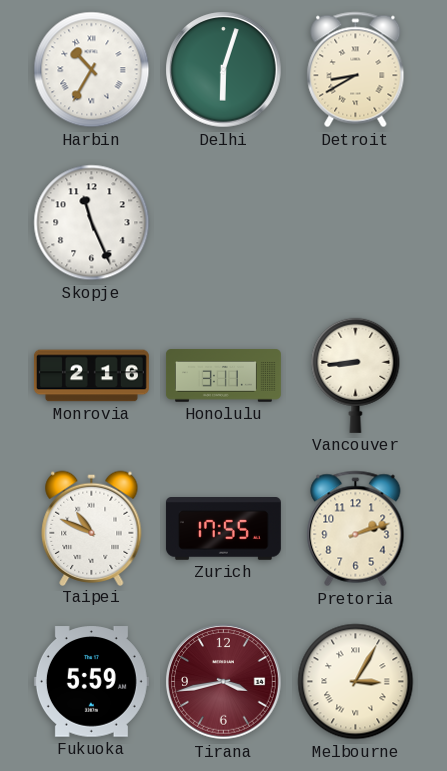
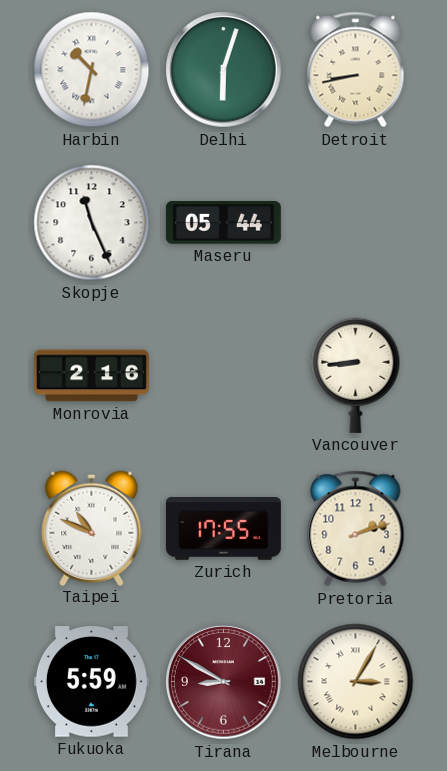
Harbin: 10:35 -> 10:32 (92, 70)
Detroit: 8:40 -> 8:43 (356, 70)
Maseru: none -> 05:44 (223, 223)
Honolulu: 3:11 -> none (223, 376)
Tirana: 3:43 -> 8:50 (224, 682)
